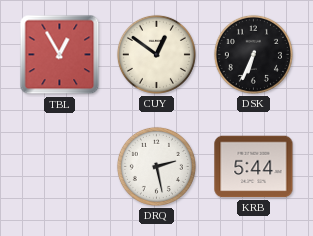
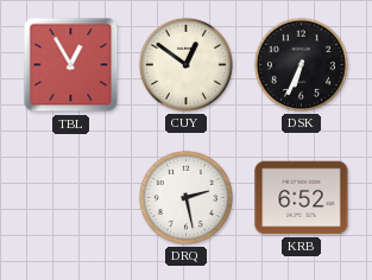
KRB: 5:44 -> 6:52 (302, 198)
